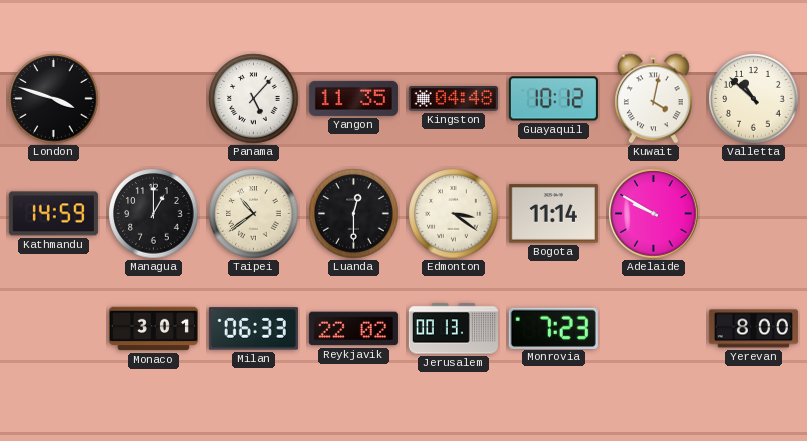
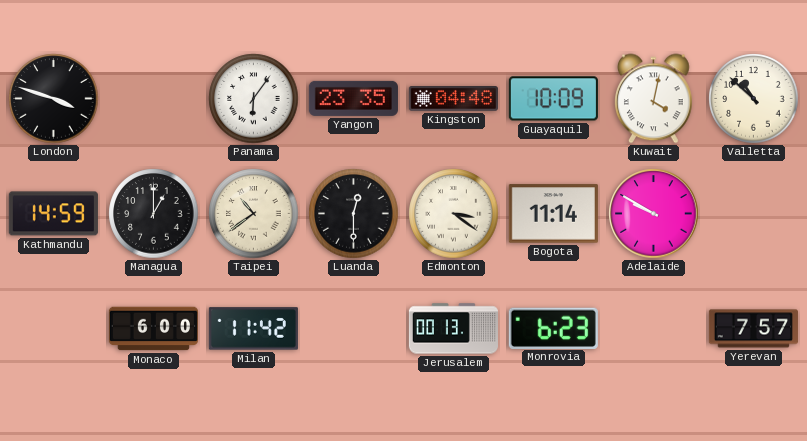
Panama: 5:07 -> 6:06 (254, 99)
Yangon: 11:35 -> 23:35 (353, 98)
Guayaquil: 10:12 -> 10:09 (553, 99)
Monaco: 3:01 -> 6:00 (153, 329)
Milan: 06:33 -> 11:42 (253, 329)
Reykjavik: 22:02 -> none (353, 329)
Monrovia: 7:23 -> 6:23 (553, 328)
Yerevan: 8:00 -> 7:57 (753, 329)
